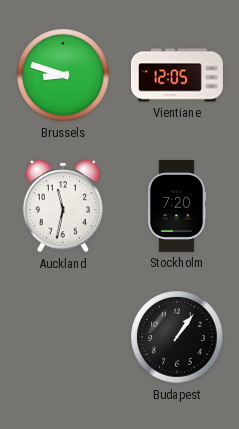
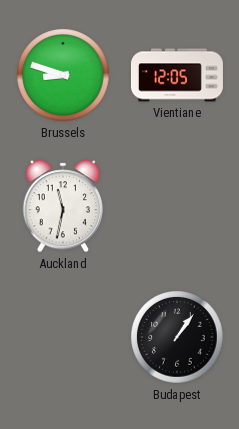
Stockholm: 7:20 -> none (177, 206)
